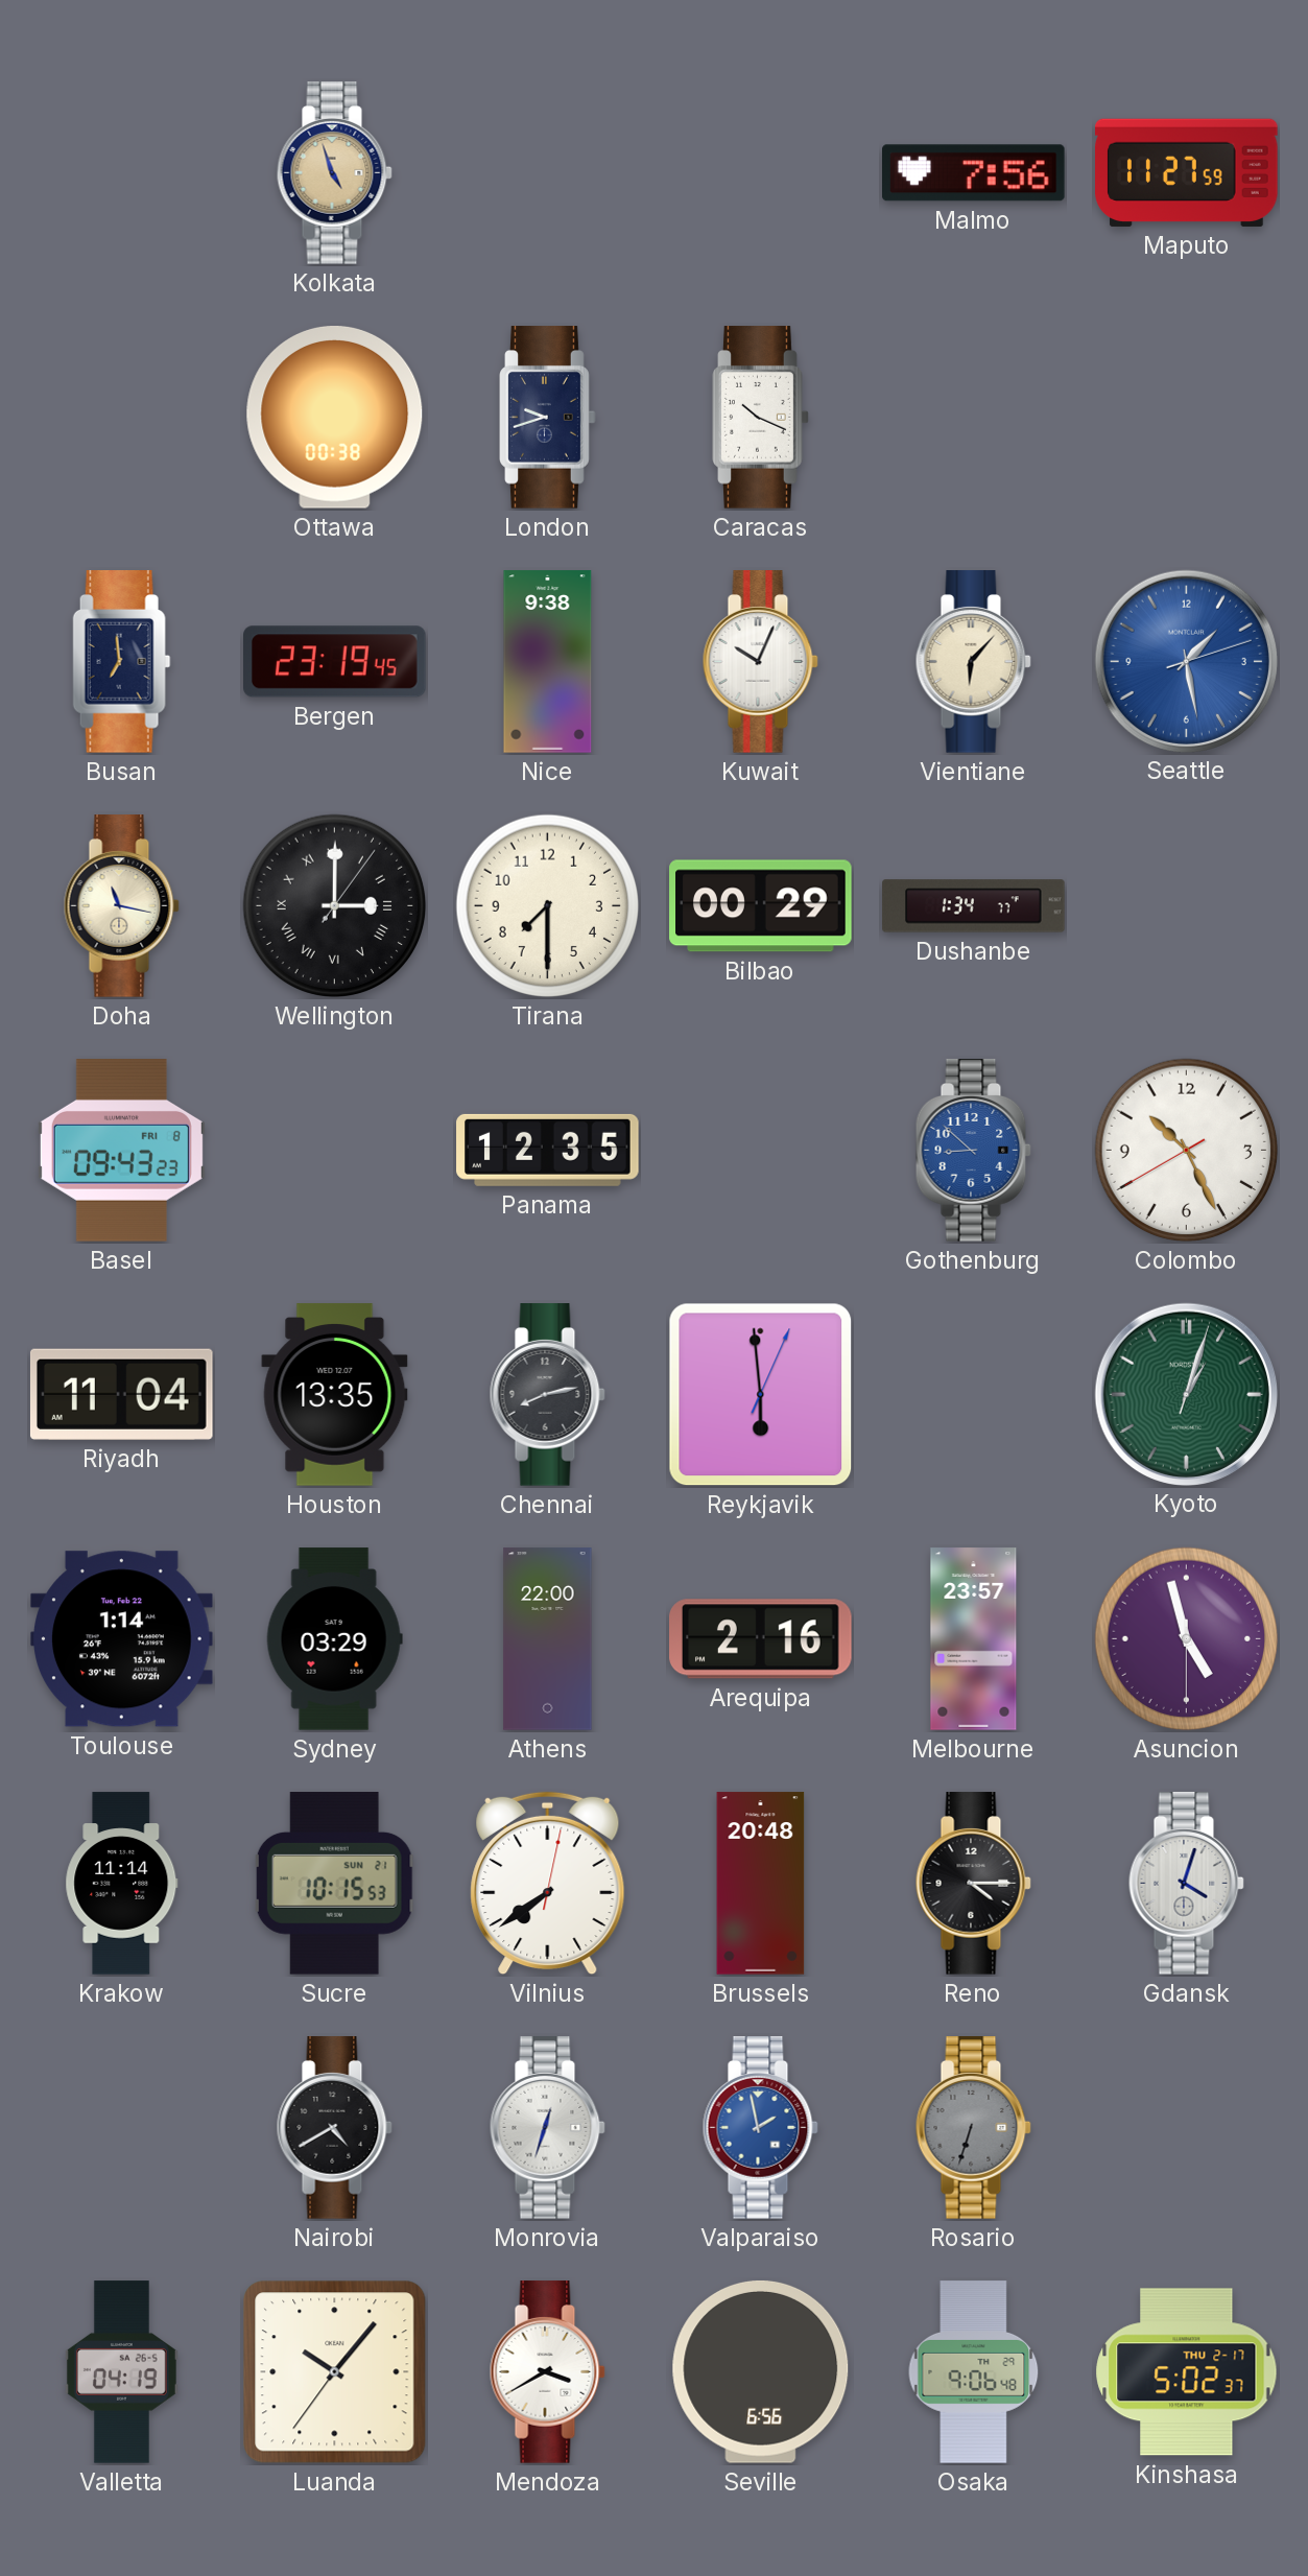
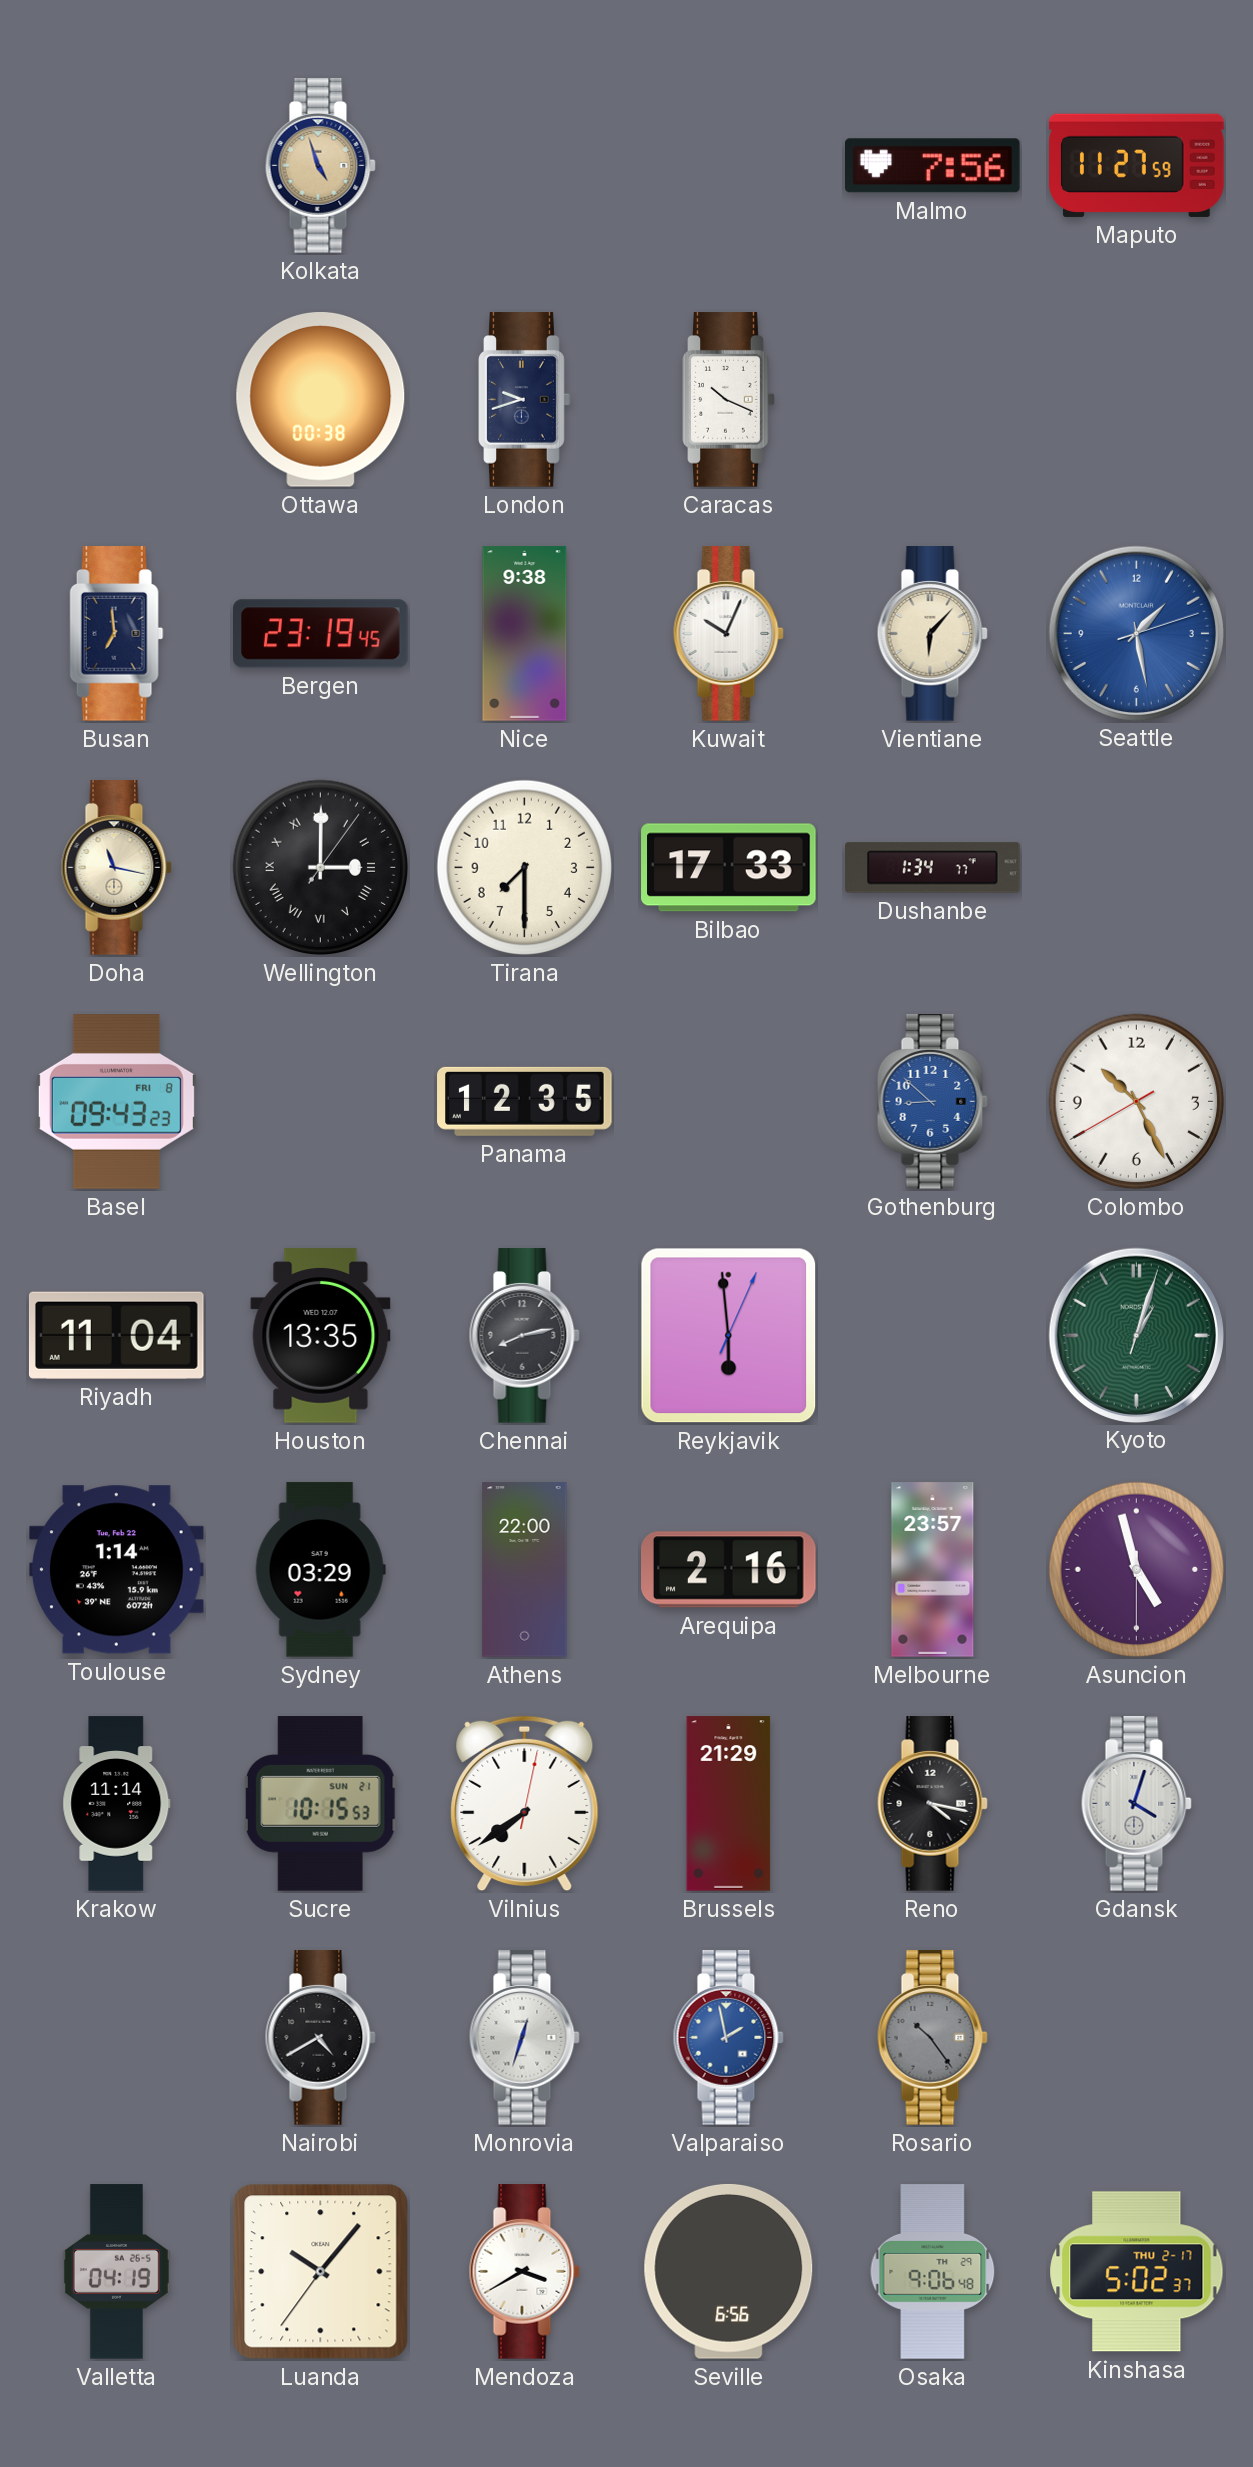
Bilbao: 00:29 -> 17:33 (729, 868)
Brussels: 20:48 -> 21:29 (729, 1804)
Reno: 4:15 -> 4:17 (932, 1804)
Rosario: 6:33 -> 10:24 (932, 2038)
